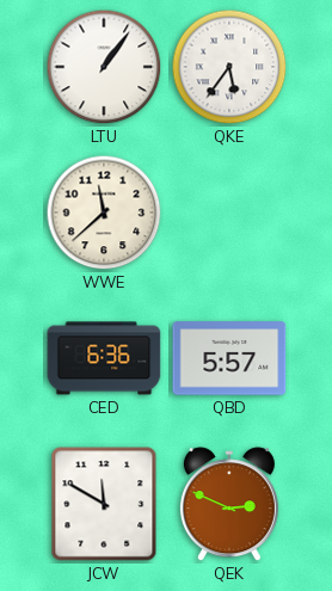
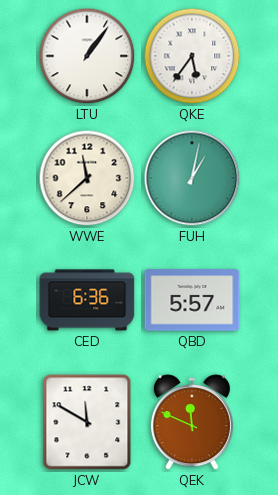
FUH: none -> 1:02 (192, 178)
QEK: 2:49 -> 11:49 (192, 423)
